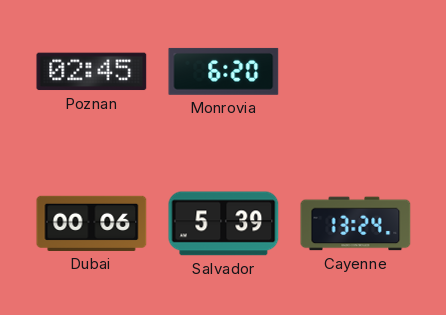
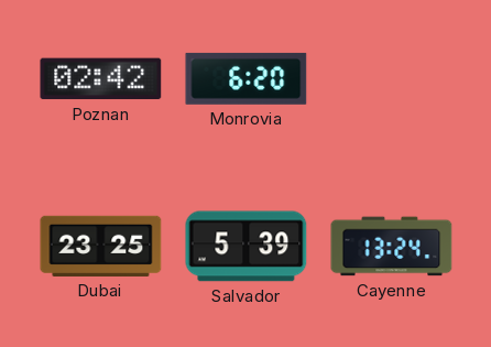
Poznan: 02:45 -> 02:42 (101, 79)
Dubai: 00:06 -> 23:25 (101, 246)
